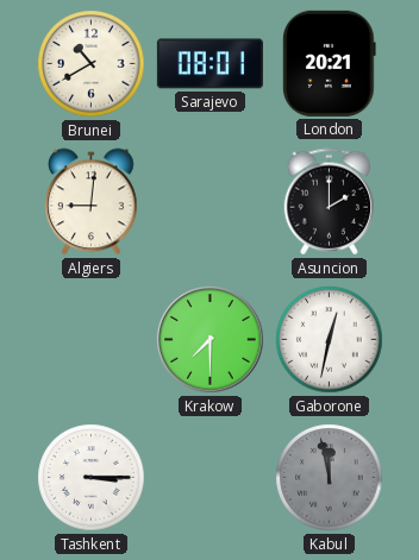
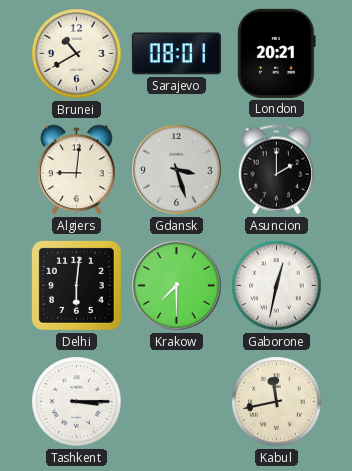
Gdansk: none -> 3:27 (177, 170)
Delhi: none -> 6:01 (76, 285)
Kabul: 11:58 -> 11:43 (277, 402)
Kabul dial: grey -> cream (277, 402)
